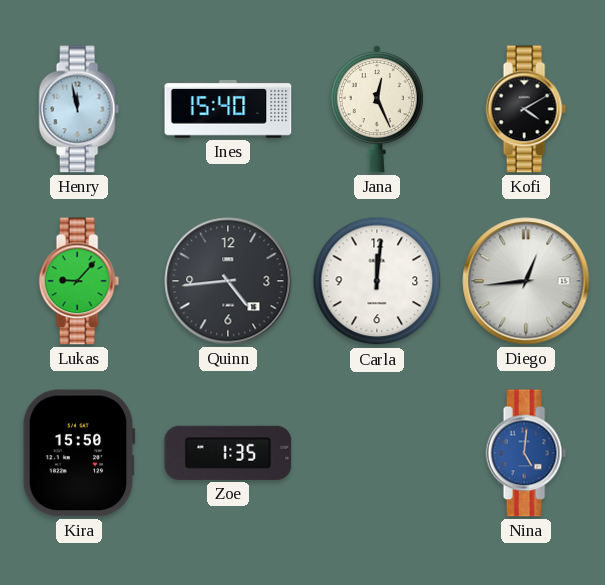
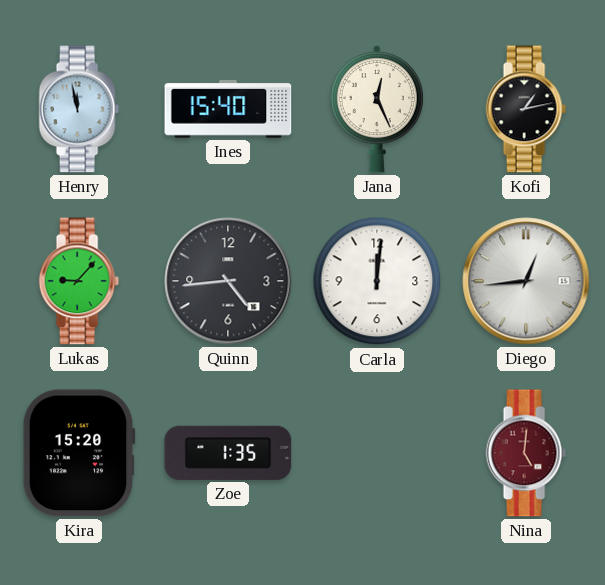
Kofi: 4:10 -> 1:13 (526, 109)
Kira: 15:50 -> 15:20 (79, 453)
Nina dial: blue -> burgundy (526, 453)
